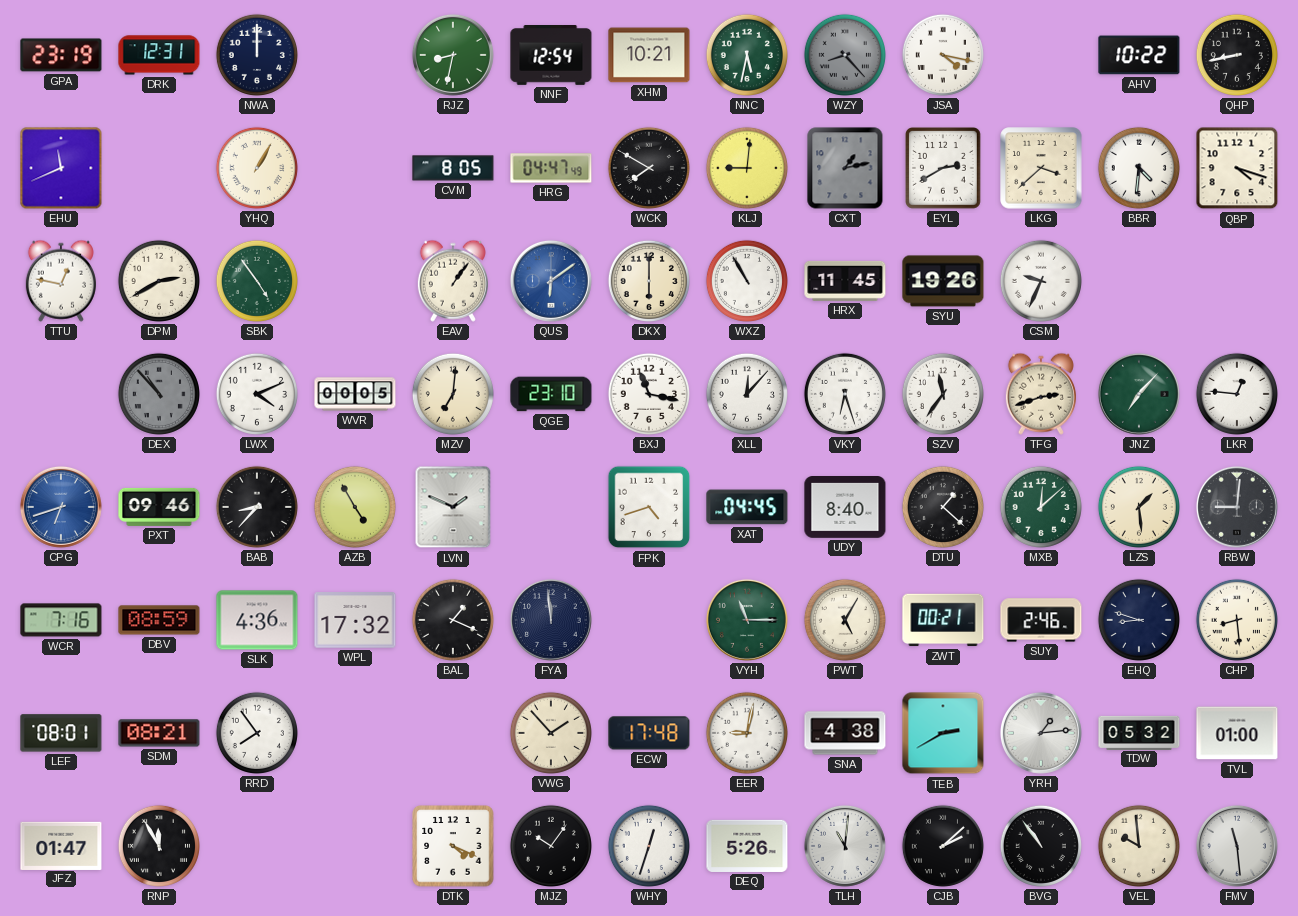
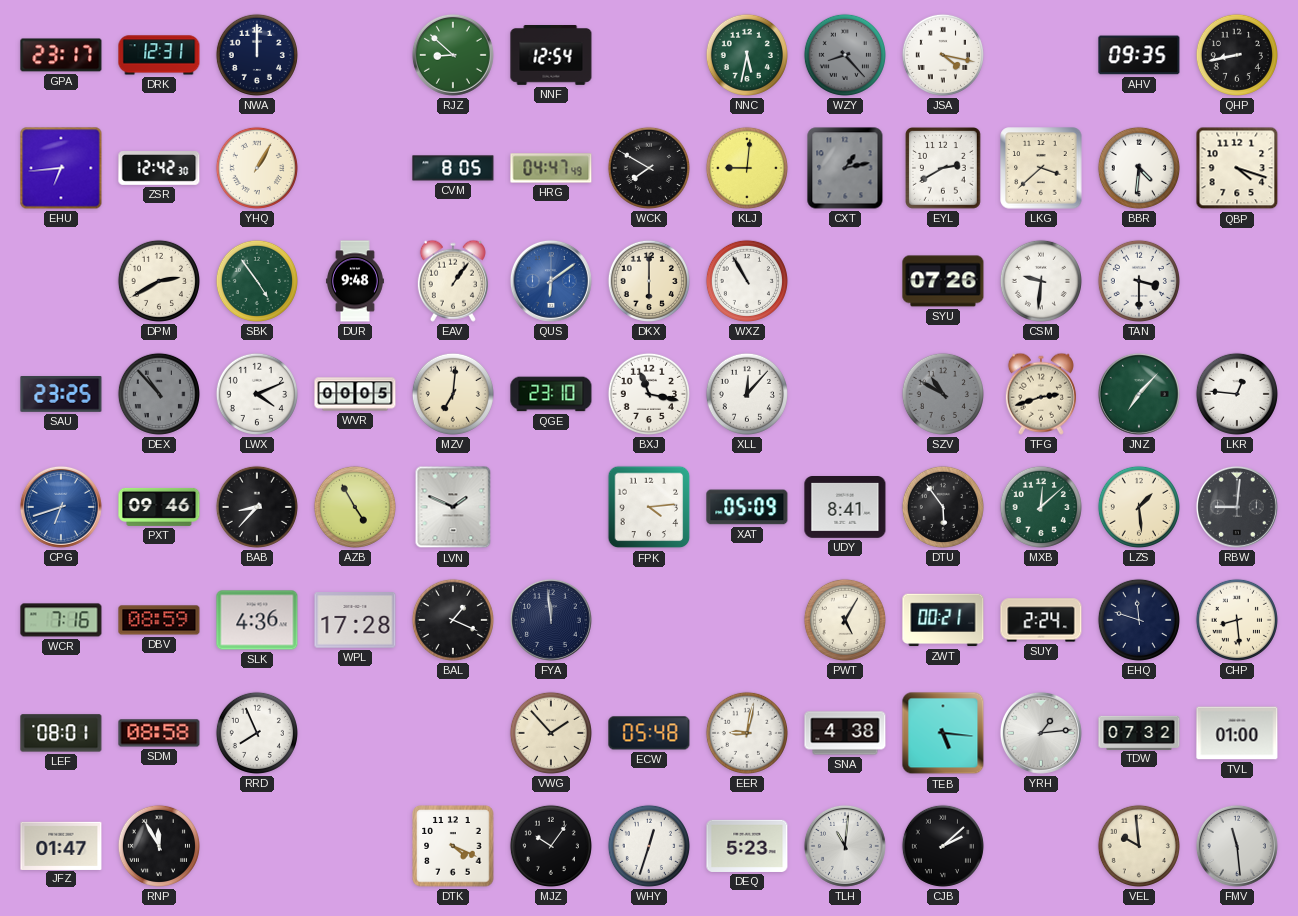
GPA: 23:19 -> 23:17 (61, 55)
RJZ: 8:32 -> 8:52 (453, 55)
XHM: 10:21 -> none (649, 55)
AHV: 10:22 -> 09:35 (1139, 55)
EHU: 11:41 -> 6:44 (61, 168)
ZSR: none -> 12:42 (159, 169)
TTU: 12:47 -> none (61, 281)
DUR: none -> 9:48 (355, 281)
HRX: 11:45 -> none (845, 281)
SYU: 19:26 -> 07:26 (943, 281)
CSM: 9:34 -> 9:31 (1041, 281)
TAN: none -> 3:30 (1139, 281)
SAU: none -> 23:25 (61, 395)
VKY: 6:27 -> none (845, 394)
SZV: 11:36 -> 10:50 (943, 394)
SZV dial: white -> grey (943, 394)
FPK: 4:42 -> 4:14 (649, 507)
XAT: 04:45 -> 05:09 (747, 507)
UDY: 8:40 -> 8:41 (845, 508)
DTU: 1:22 -> 5:54 (943, 507)
WPL: 17:32 -> 17:28 (355, 620)
VYH: 11:15 -> none (747, 620)
SUY: 2:46 -> 2:24 (1041, 620)
EHQ: 8:48 -> 11:48 (1139, 620)
SDM: 08:21 -> 08:58 (159, 733)
RRD: 7:54 -> 7:56 (257, 733)
ECW: 17:48 -> 05:48 (649, 733)
TEB: 2:40 -> 5:16 (943, 733)
TDW: 05:32 -> 07:32 (1139, 732)
DEQ: 5:26 -> 5:23 (747, 846)
BVG: 10:54 -> none (1041, 846)
